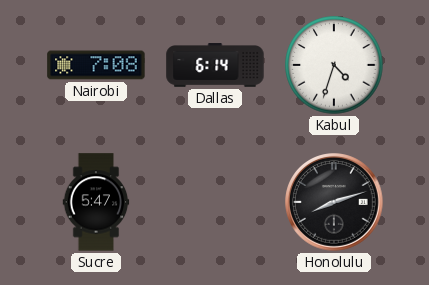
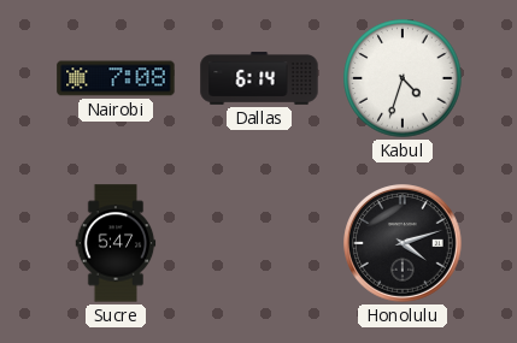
Honolulu: 8:12 -> 4:12 (404, 244)
